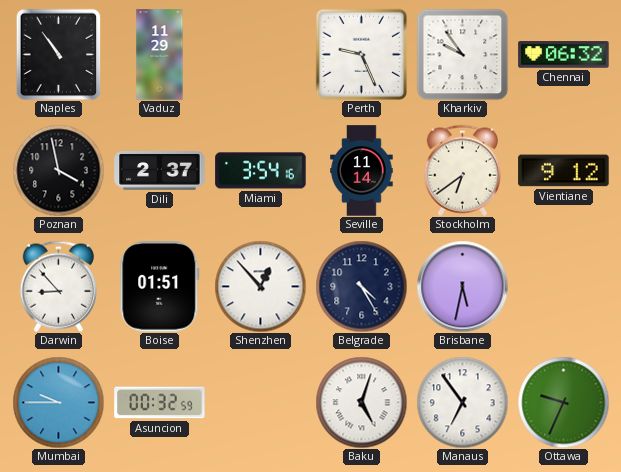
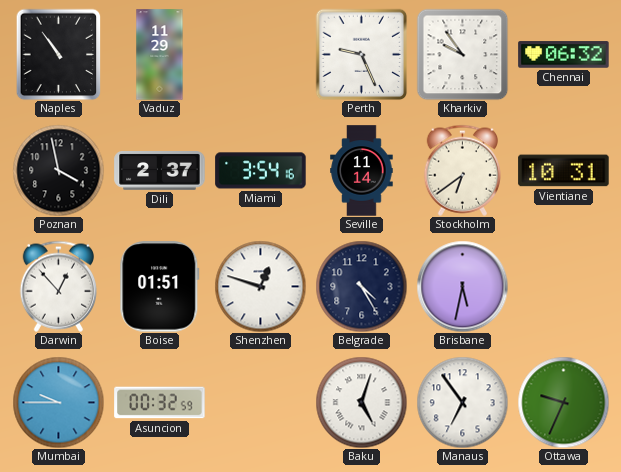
Vientiane: 9:12 -> 10:31 (564, 171)
Darwin: 8:53 -> 12:53 (58, 286)
Shenzhen: 12:53 -> 12:48 (260, 286)
